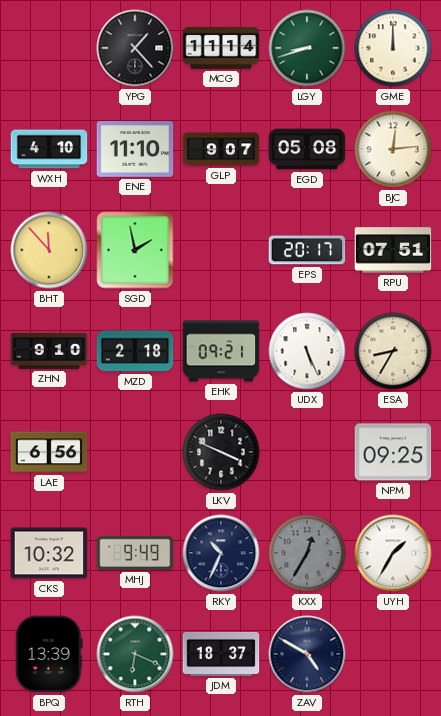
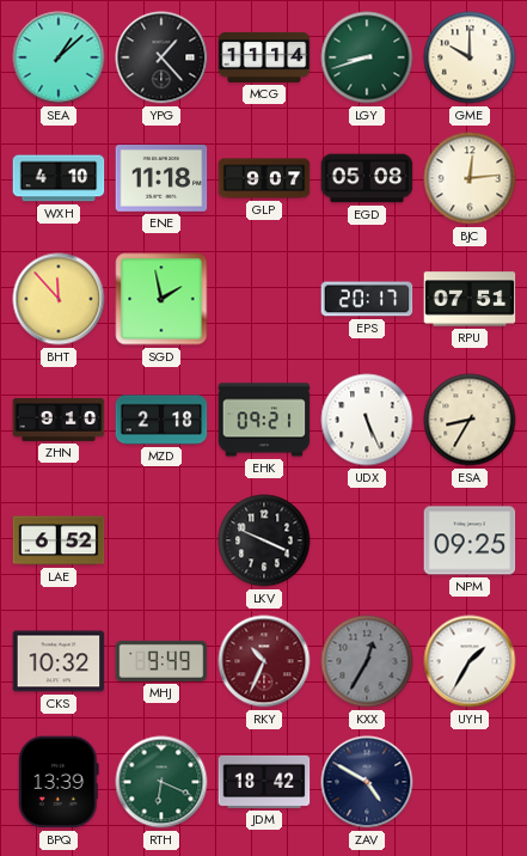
SEA: none -> 1:08 (59, 57)
GME: 12:00 -> 10:00 (470, 57)
ENE: 11:10 -> 11:18 (161, 179)
LAE: 6:56 -> 6:52 (59, 540)
RKY dial: navy -> burgundy (264, 661)
JDM: 18:37 -> 18:42 (264, 782)
